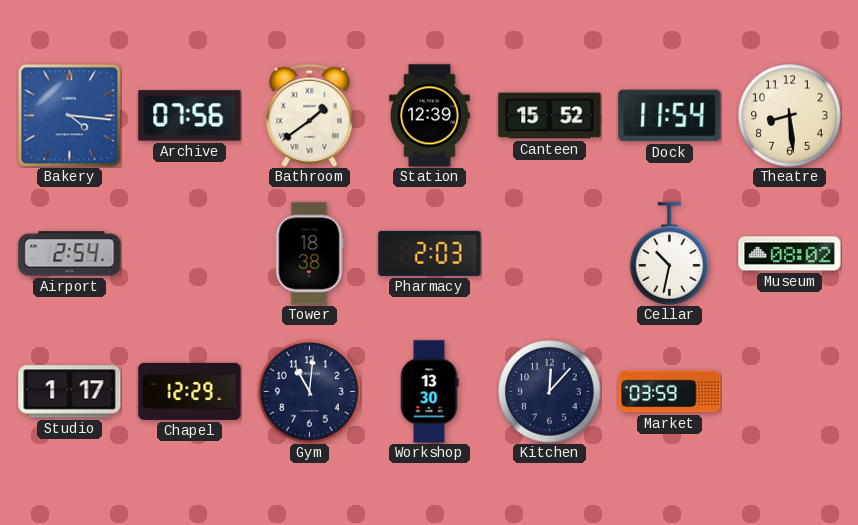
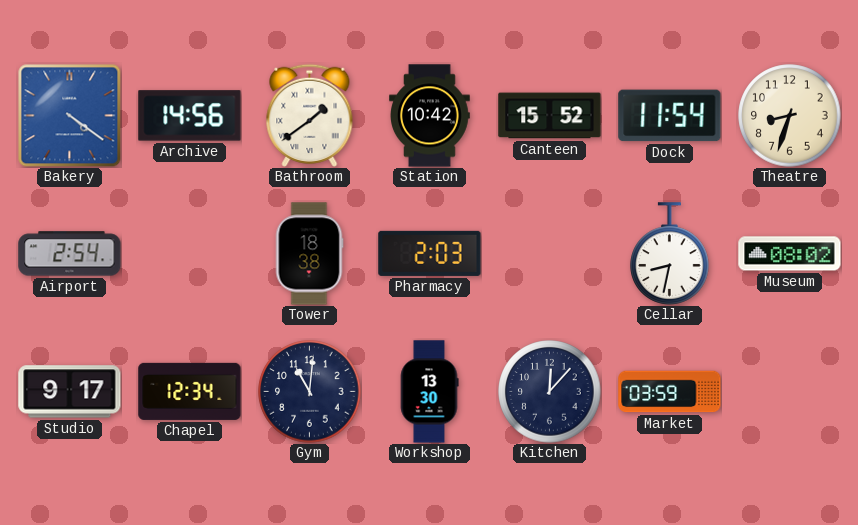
Bakery: 4:16 -> 4:21 (69, 115)
Archive: 07:56 -> 14:56 (190, 116)
Station: 12:39 -> 10:42 (430, 116)
Theatre: 8:29 -> 8:33 (790, 116)
Cellar: 10:32 -> 8:32 (670, 254)
Studio: 1:17 -> 9:17 (70, 392)
Chapel: 12:29 -> 12:34 (190, 391)
